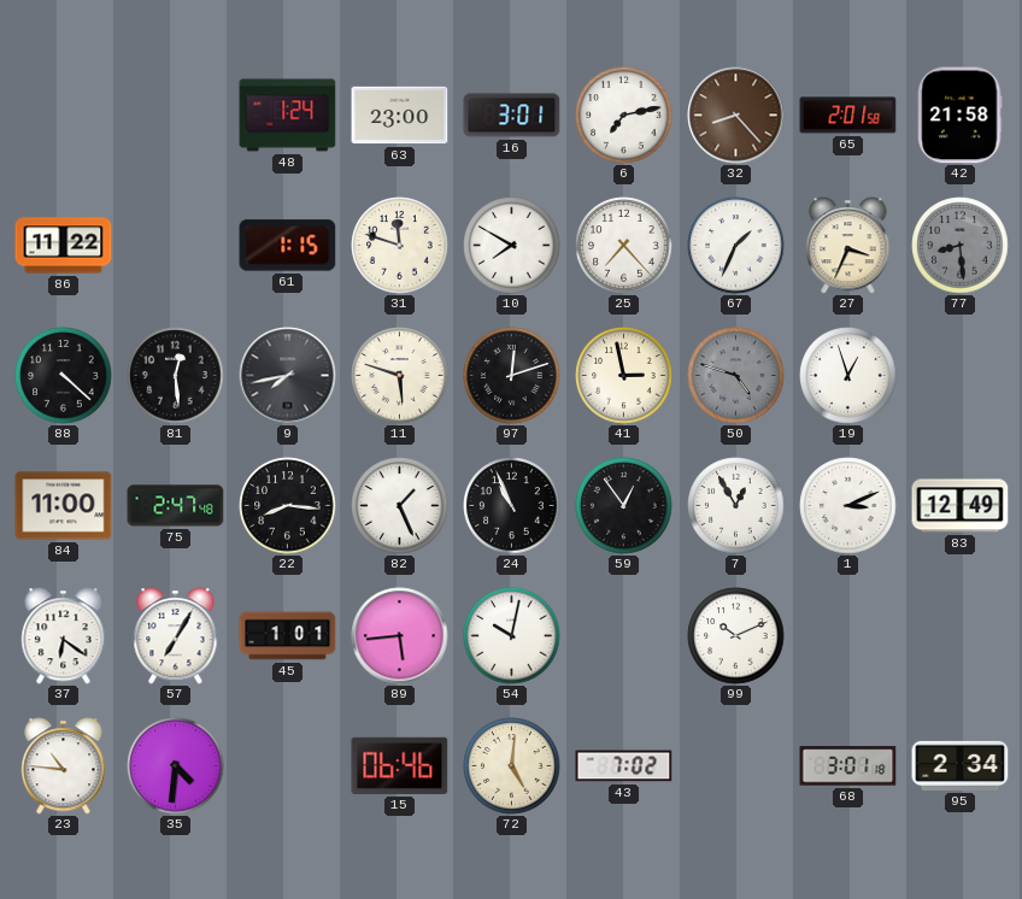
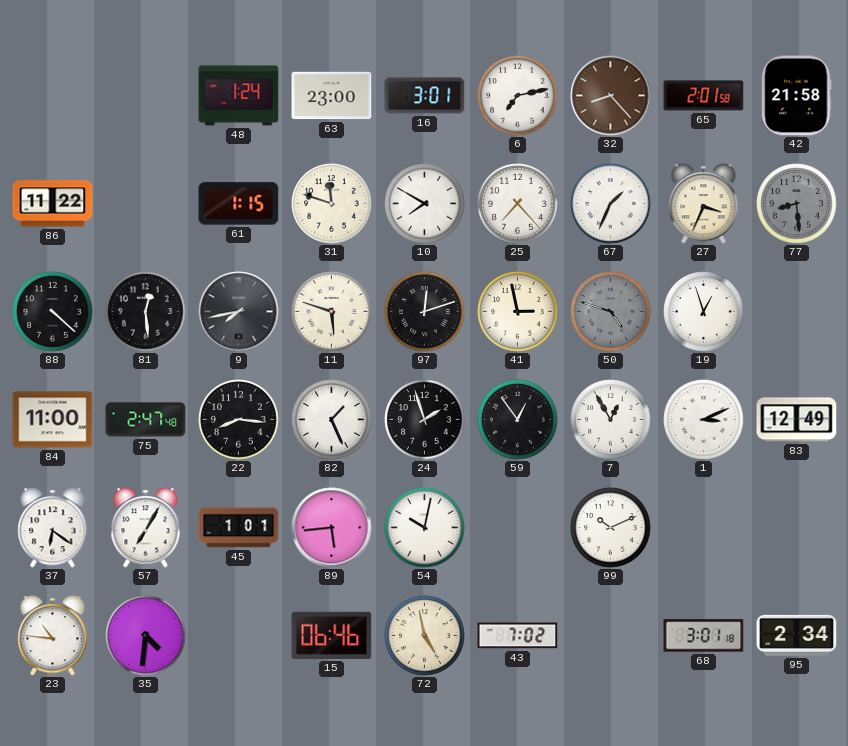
24: 10:56 -> 1:57 (425, 420)
72: 5:01 -> 4:58 (425, 636)
